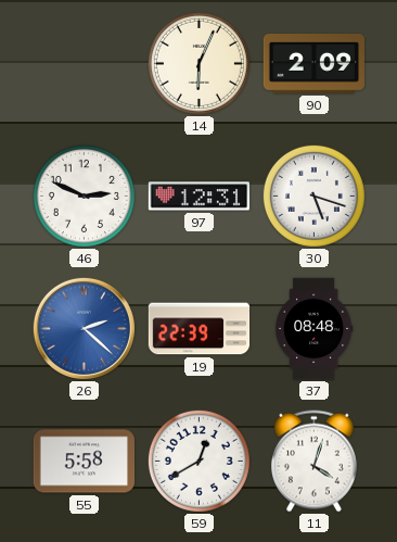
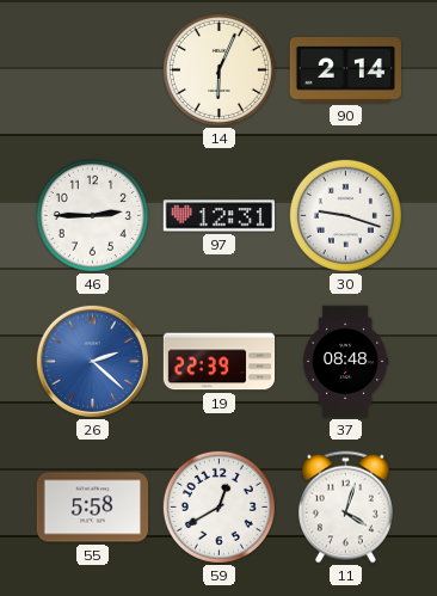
90: 2:09 -> 2:14 (345, 70)
46: 2:49 -> 2:45 (92, 215)
30: 5:18 -> 9:18 (345, 215)
